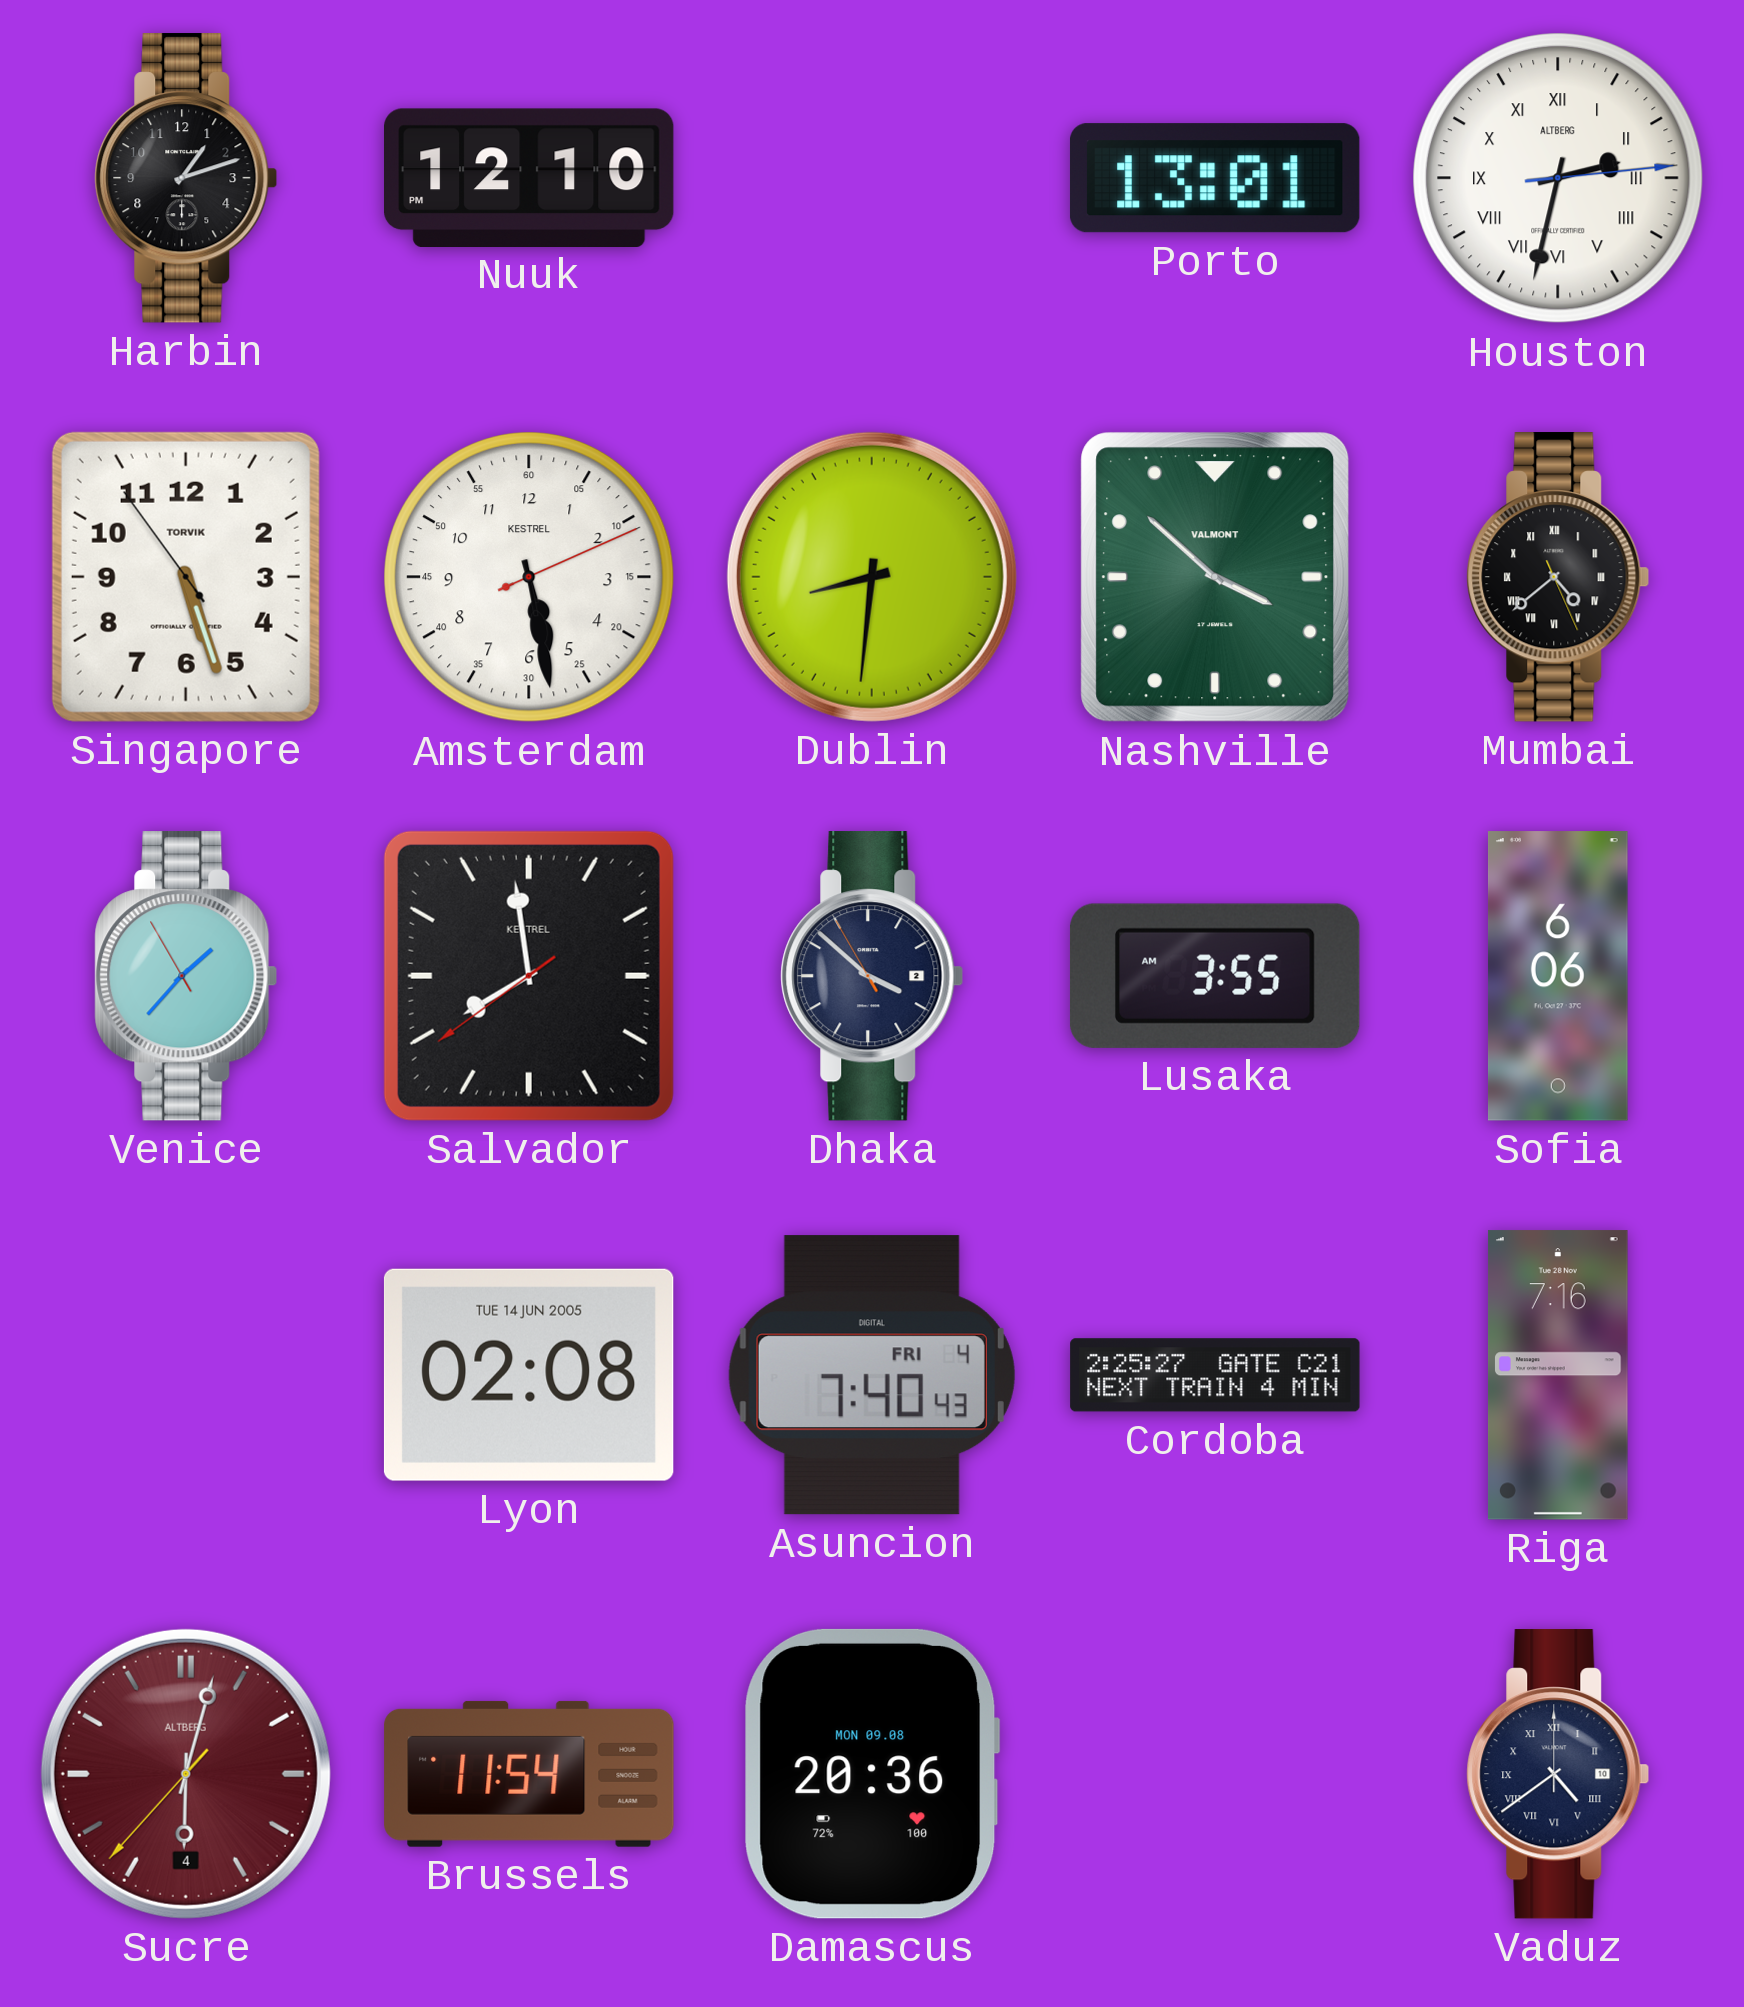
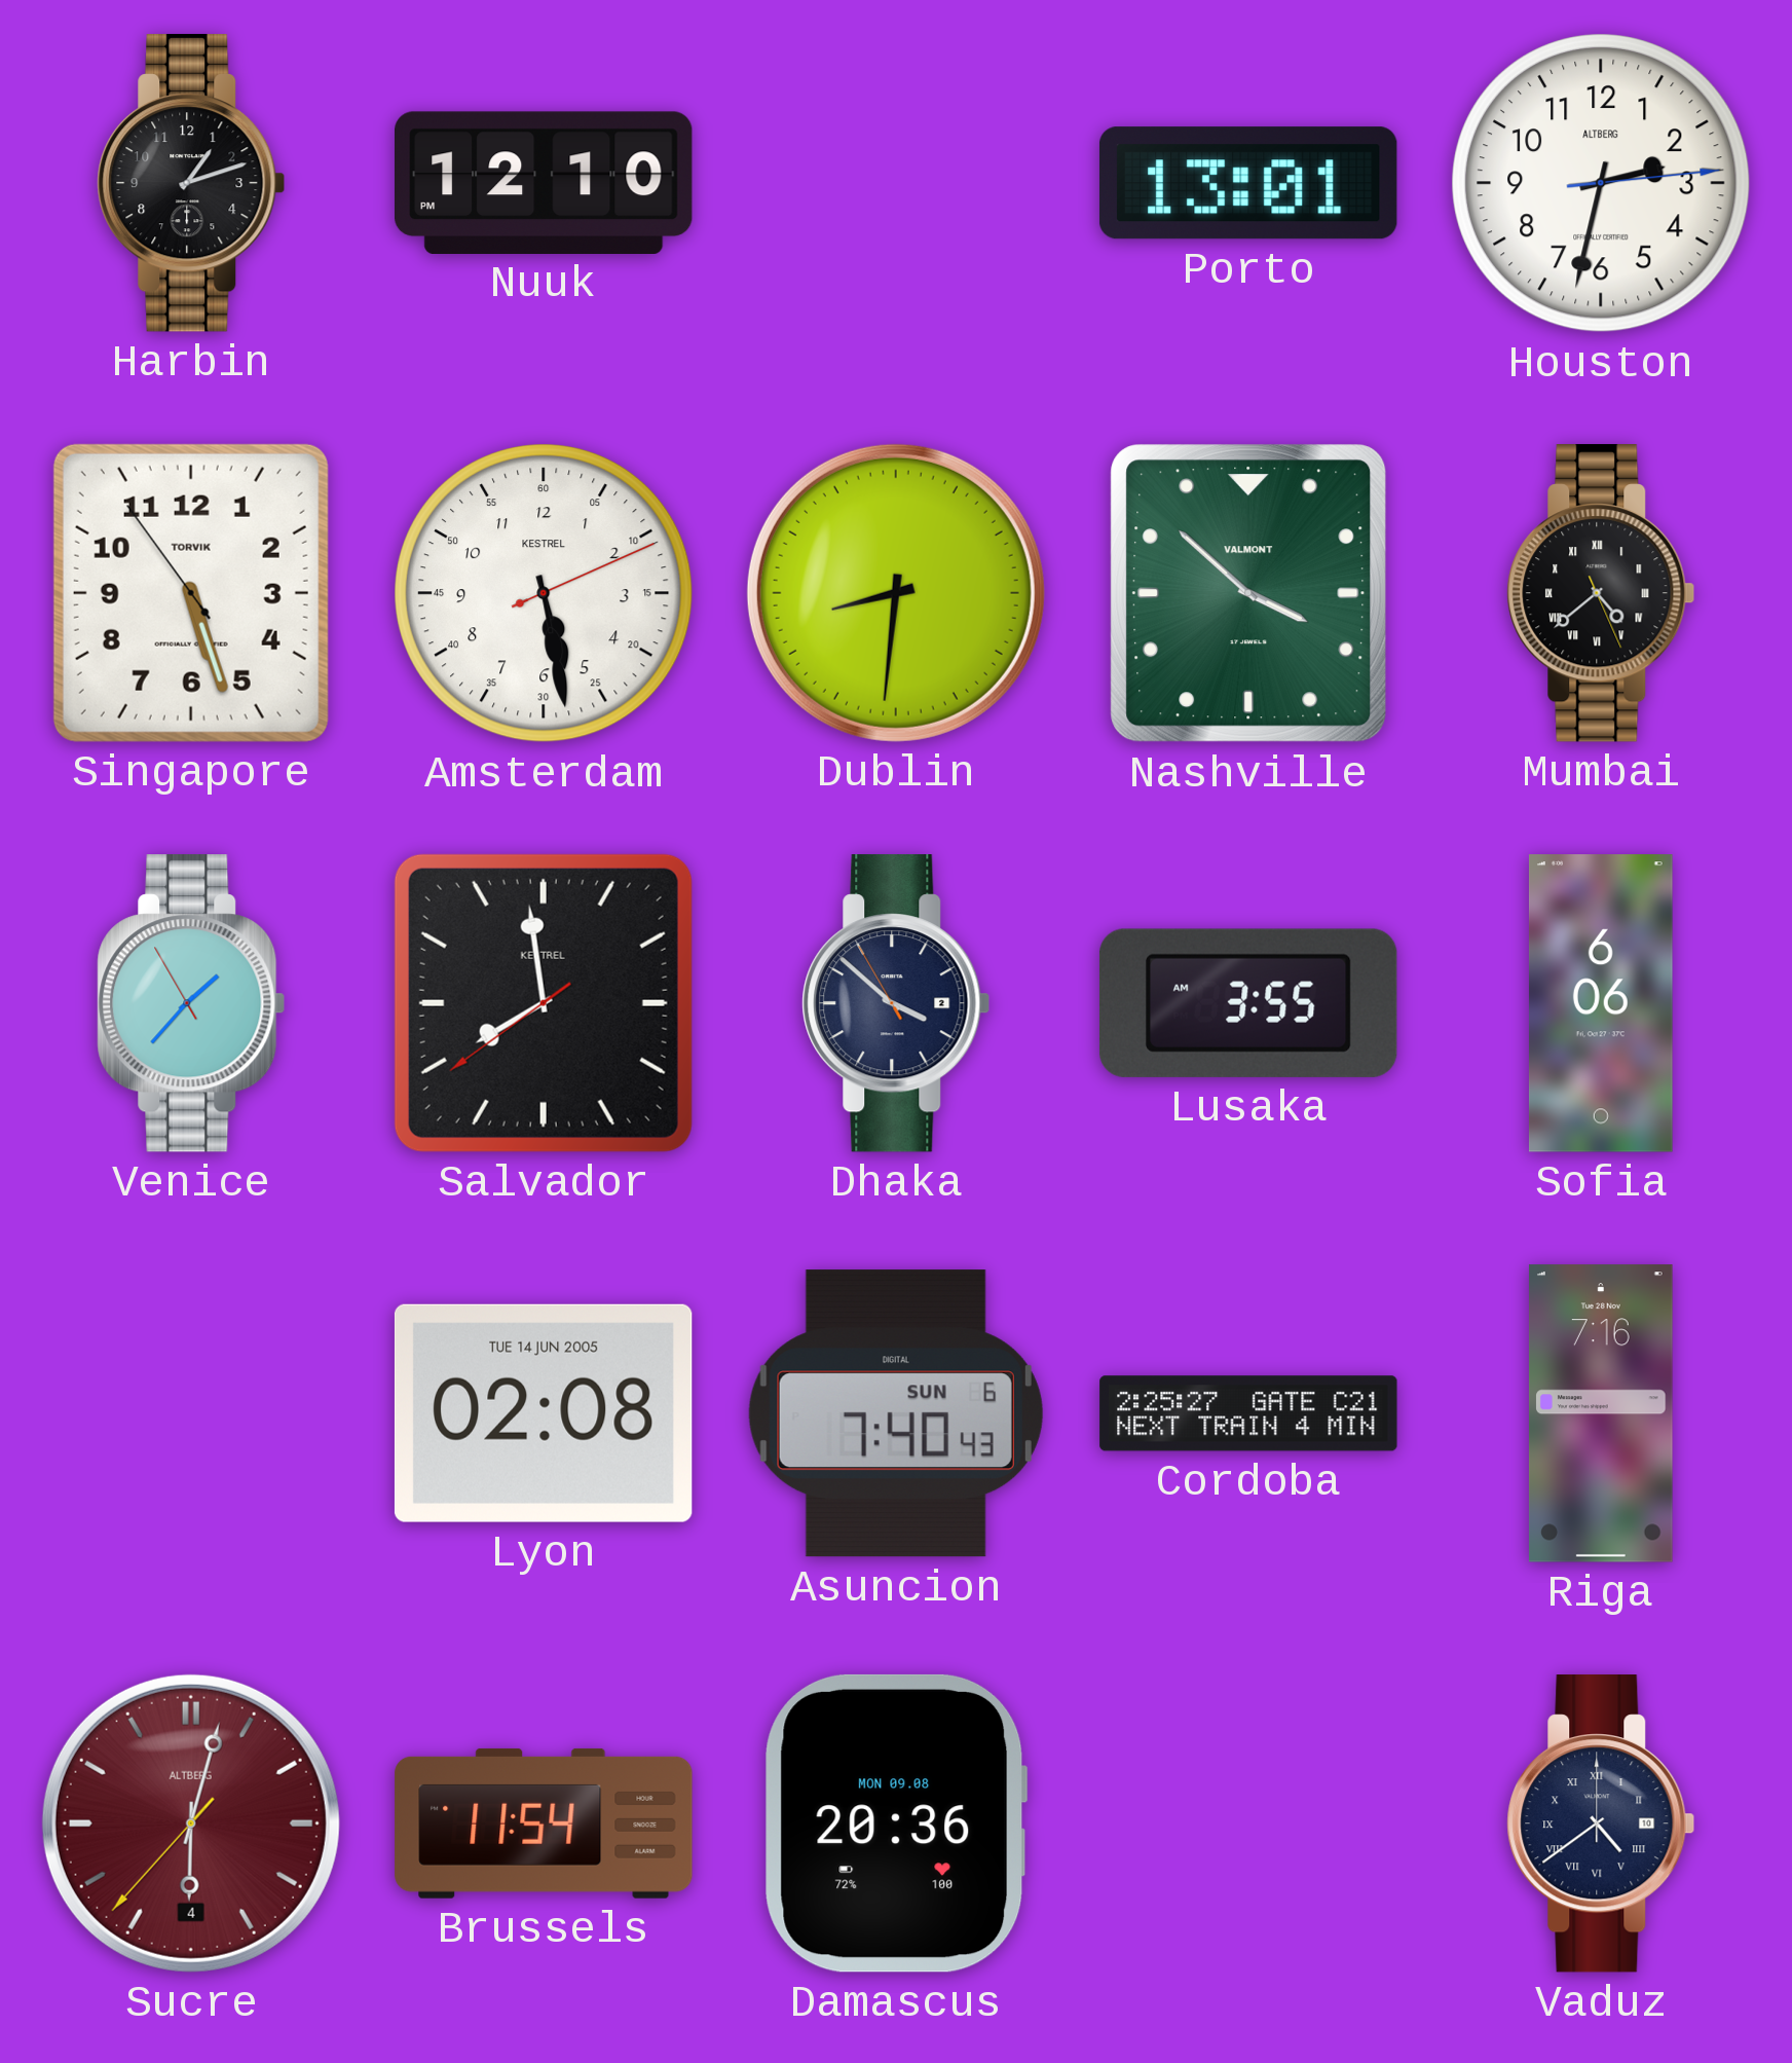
Houston numerals: Roman -> Arabic (1602, 184)
Asuncion date: FRI 4 -> SUN 6 (896, 1413)
